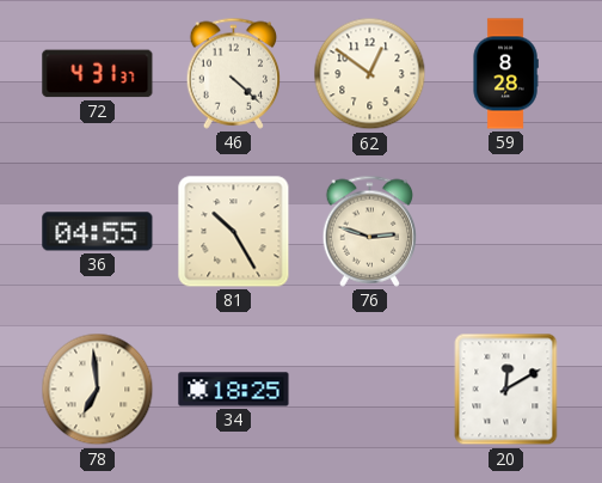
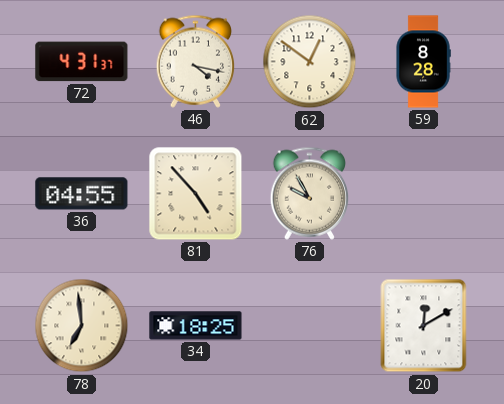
46: 4:22 -> 4:17 (196, 61)
81: 10:25 -> 4:53 (196, 194)
76: 2:48 -> 9:55 (310, 193)
